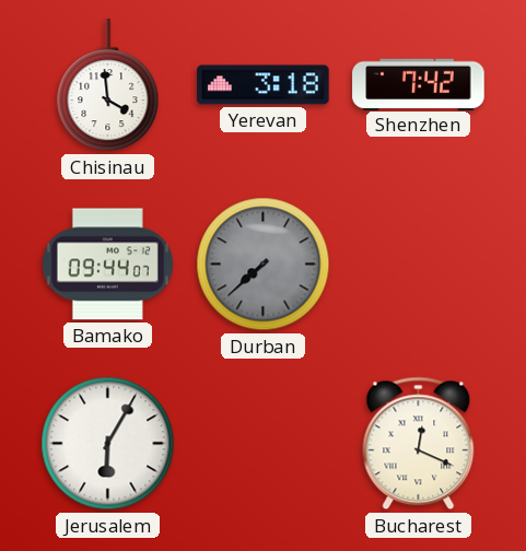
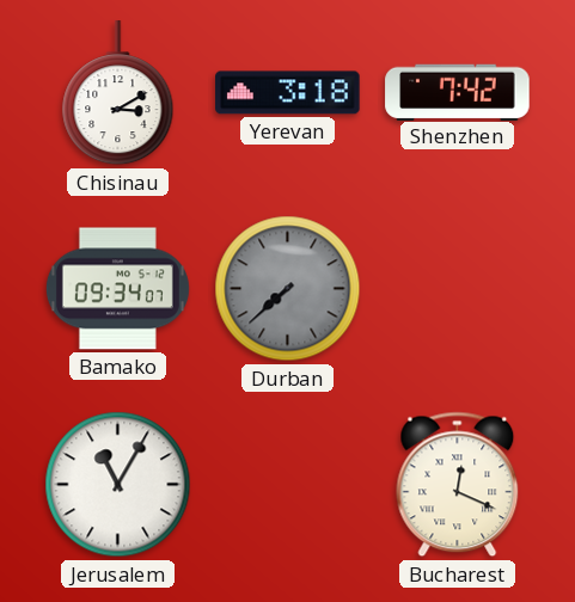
Chisinau: 3:59 -> 3:10 (118, 93)
Bamako: 09:44 -> 09:34 (117, 289)
Jerusalem: 6:05 -> 11:05 (118, 485)
